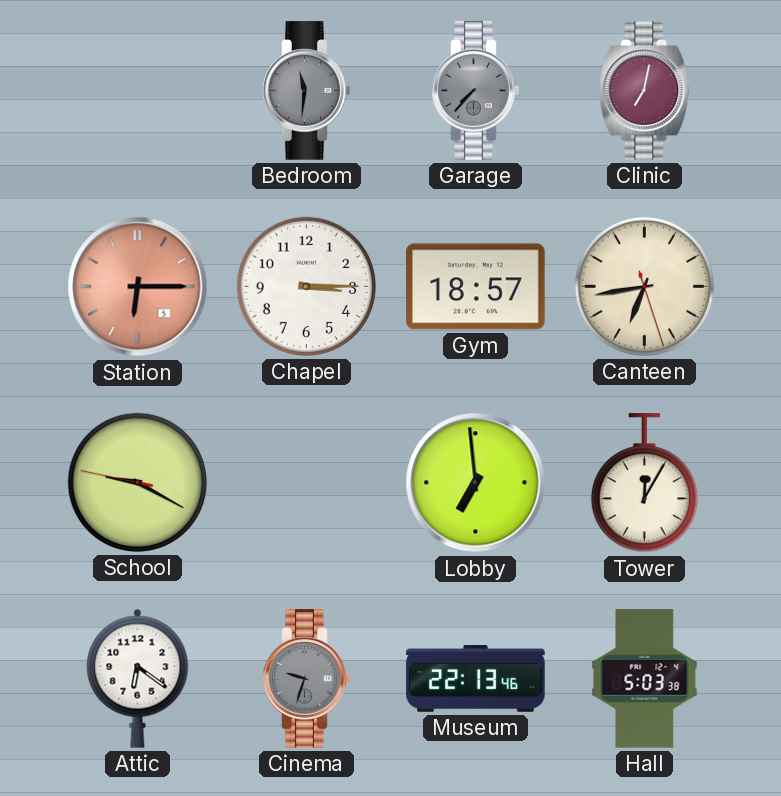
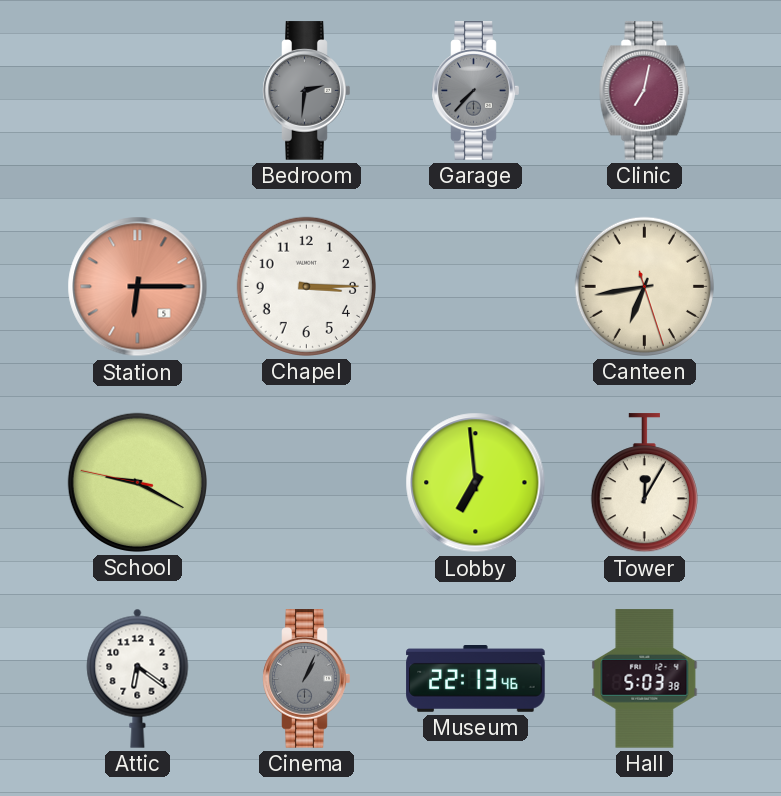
Bedroom: 11:31 -> 2:31 (307, 91)
Gym: 18:57 -> none (476, 287)
Cinema: 9:33 -> 1:04 (307, 679)
